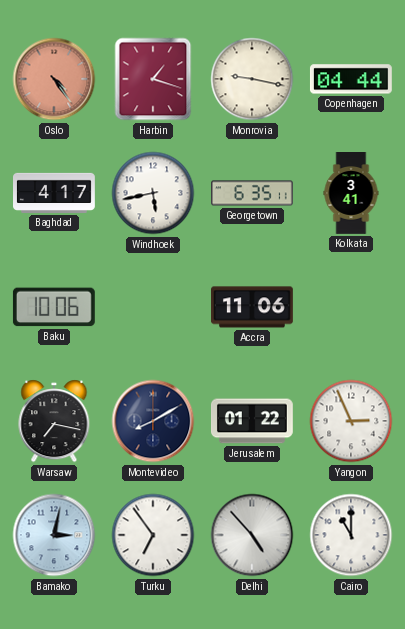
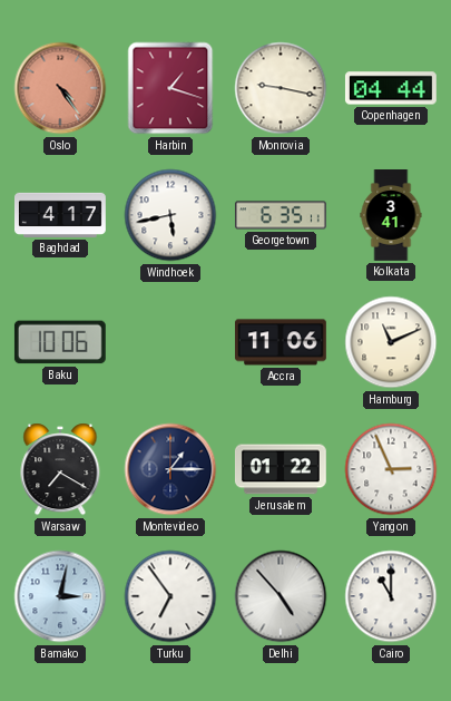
Hamburg: none -> 11:11 (391, 342)
Warsaw: 7:17 -> 7:20 (60, 469)
Montevideo: 8:10 -> 1:15 (170, 469)
